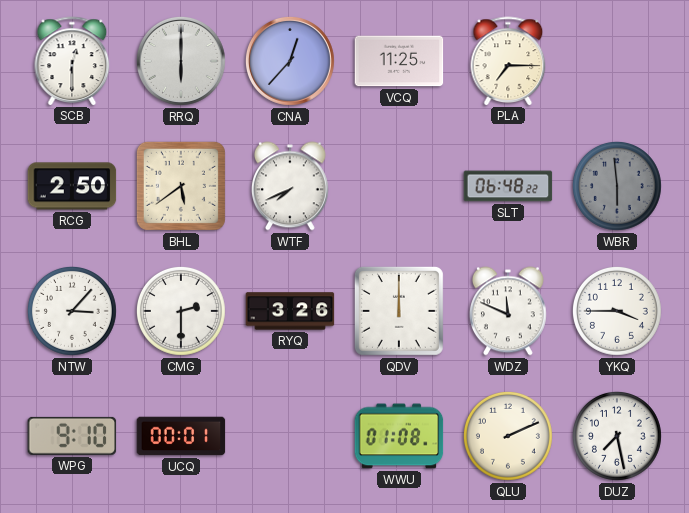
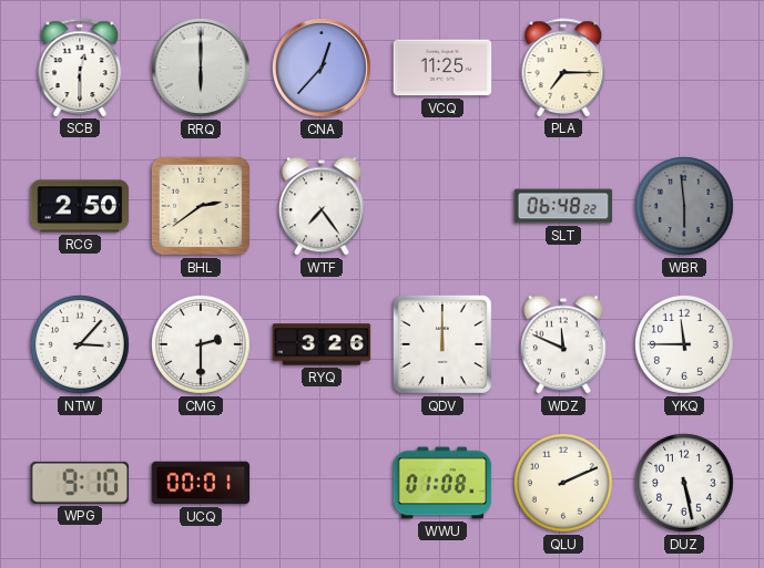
BHL: 5:39 -> 2:39 (201, 206)
WTF: 7:41 -> 7:24 (322, 206)
YKQ: 3:45 -> 11:45 (684, 344)
DUZ: 7:28 -> 5:28 (684, 483)
